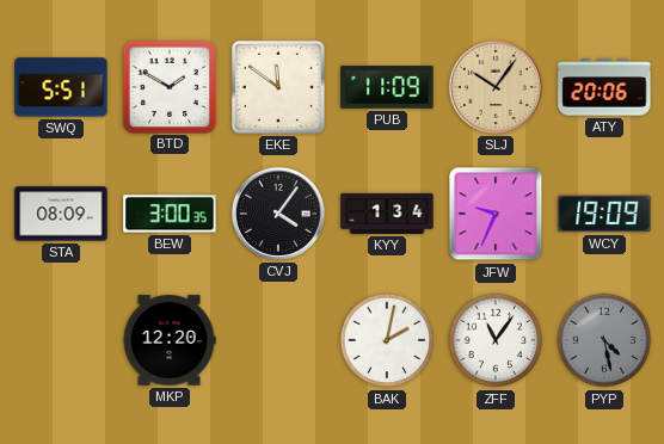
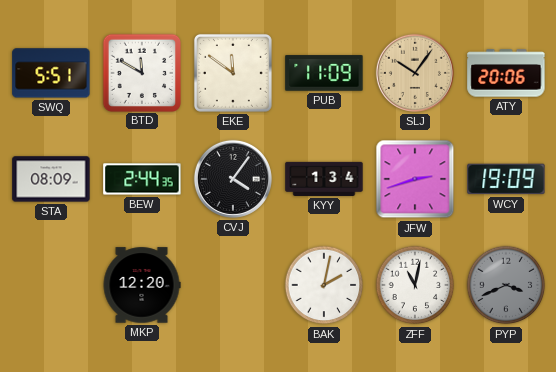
BTD: 1:50 -> 11:50 (141, 72)
BEW: 3:00 -> 2:44 (142, 179)
JFW: 9:34 -> 2:42 (415, 179)
ZFF: 11:06 -> 11:02 (415, 285)
PYP: 4:28 -> 3:41 (506, 285)
